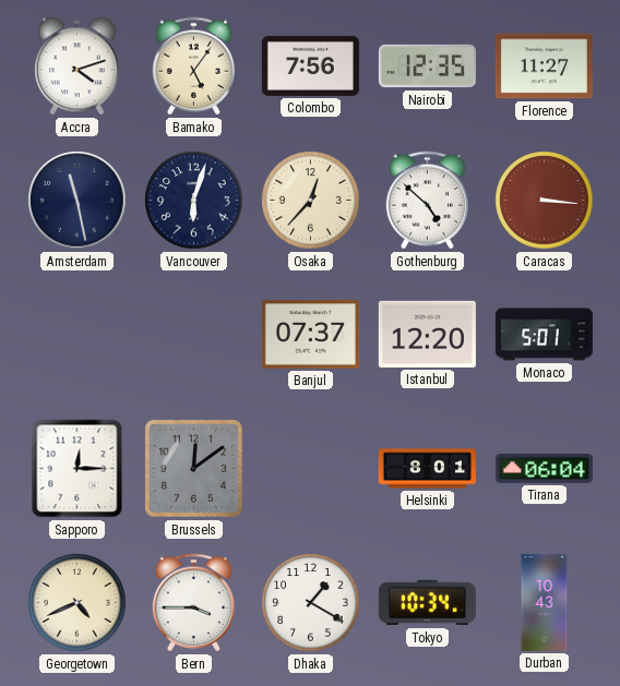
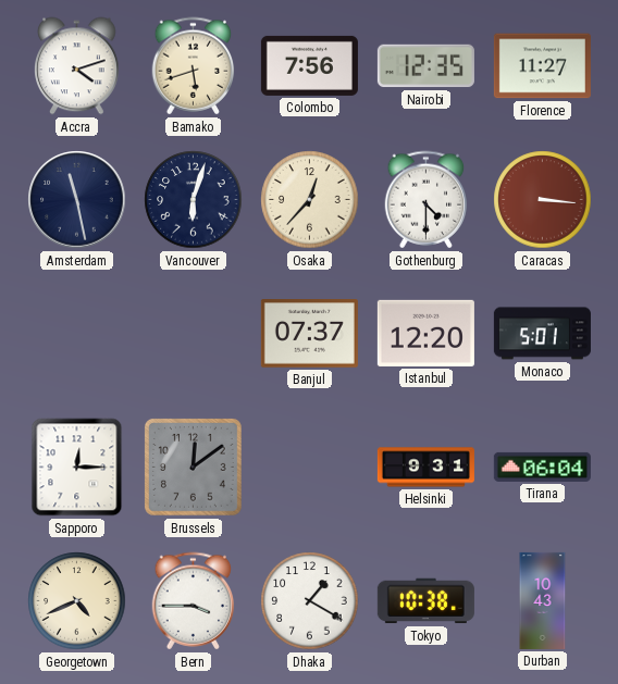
Bamako: 5:06 -> 5:42 (194, 66)
Gothenburg: 4:52 -> 4:30 (427, 200)
Helsinki: 8:01 -> 9:31 (425, 468)
Tokyo: 10:34 -> 10:38 (425, 601)
